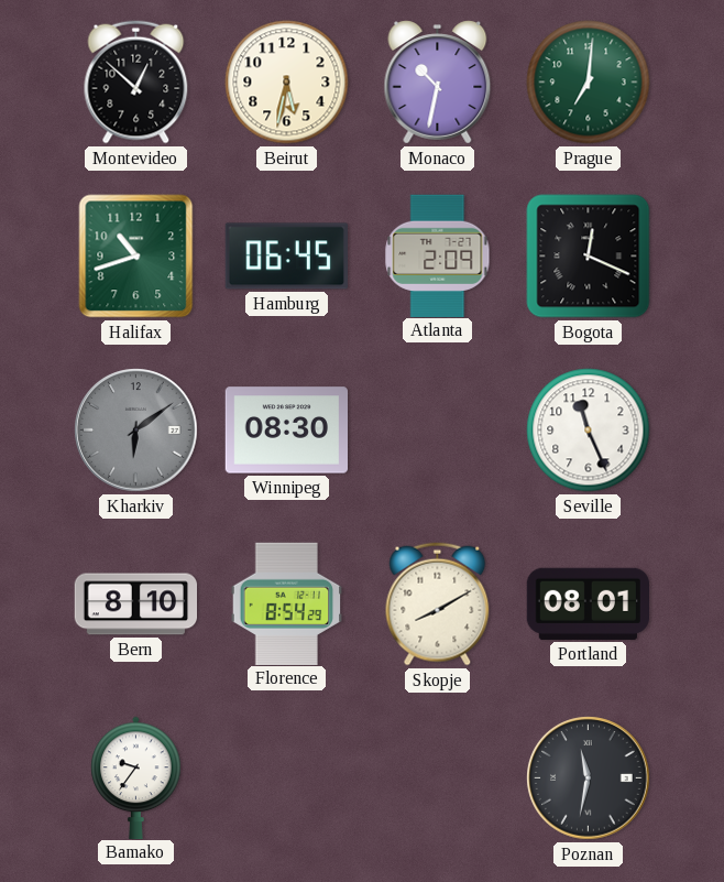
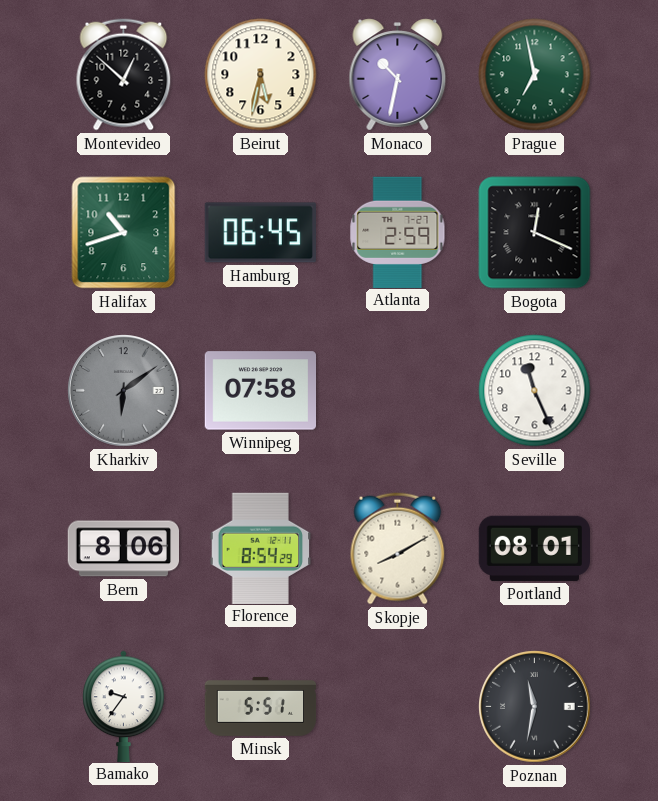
Prague: 7:01 -> 6:58 (535, 75)
Atlanta: 2:09 -> 2:59 (398, 232)
Winnipeg: 08:30 -> 07:58 (260, 391)
Bern: 8:10 -> 8:06 (123, 549)
Minsk: none -> 5:51 (261, 706)
